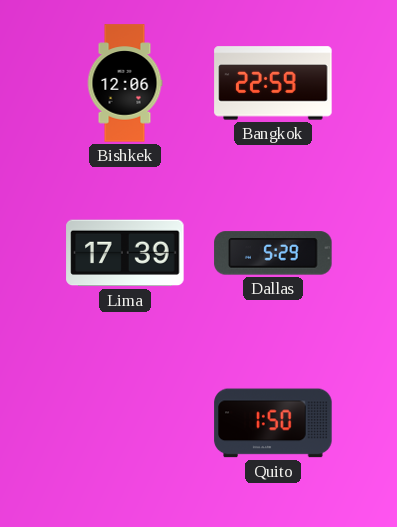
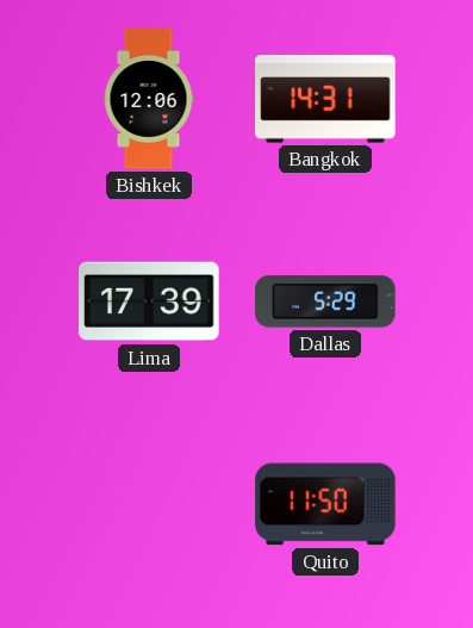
Bangkok: 22:59 -> 14:31 (325, 99)
Quito: 1:50 -> 11:50 (325, 504)
